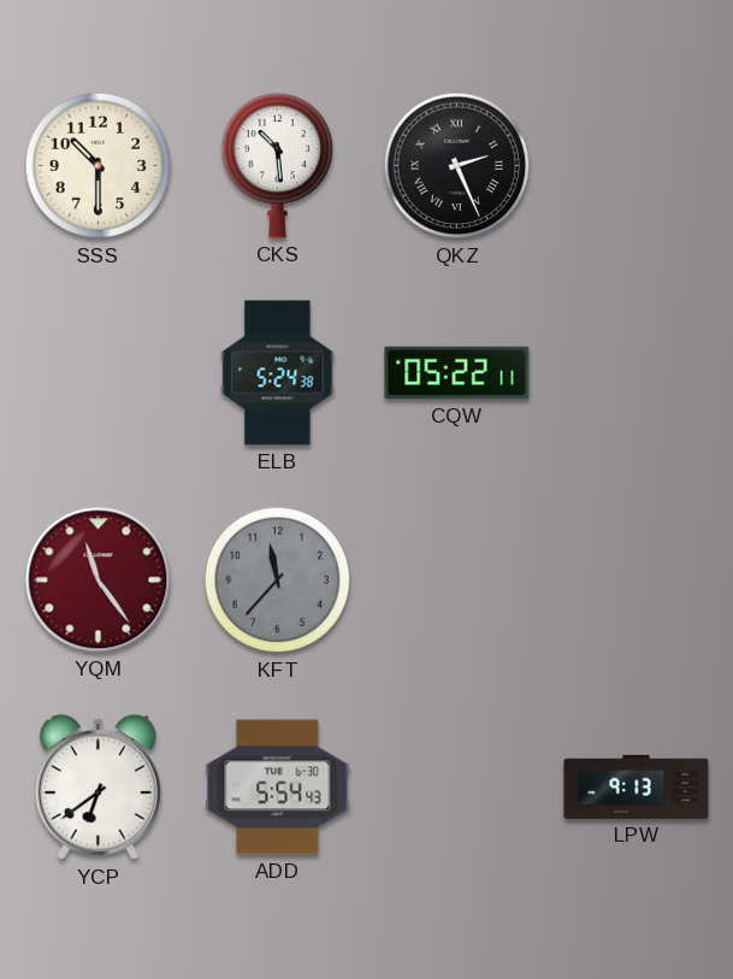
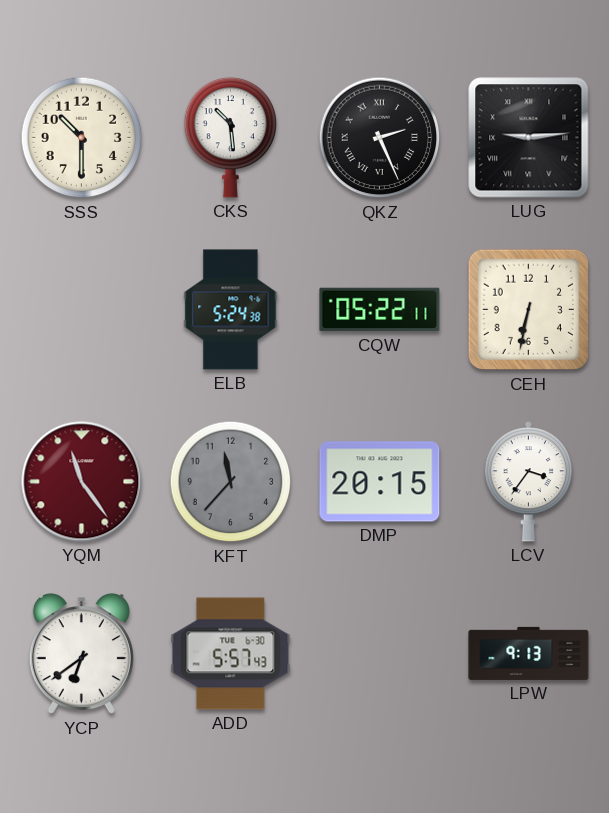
LUG: none -> 9:14 (529, 138)
CEH: none -> 6:32 (529, 310)
DMP: none -> 20:15 (380, 482)
LCV: none -> 3:36 (528, 482)
ADD: 5:54 -> 5:57 (231, 654)
